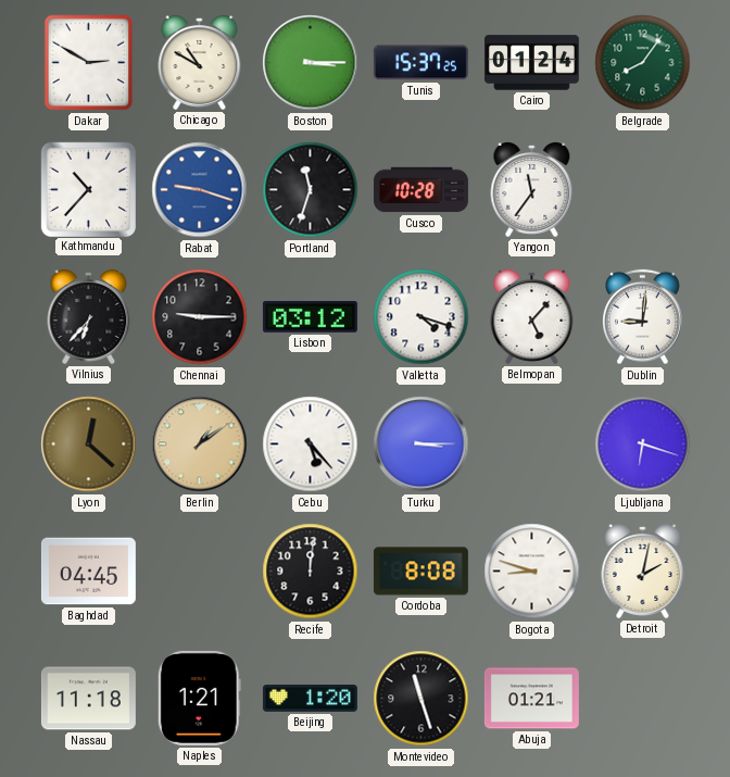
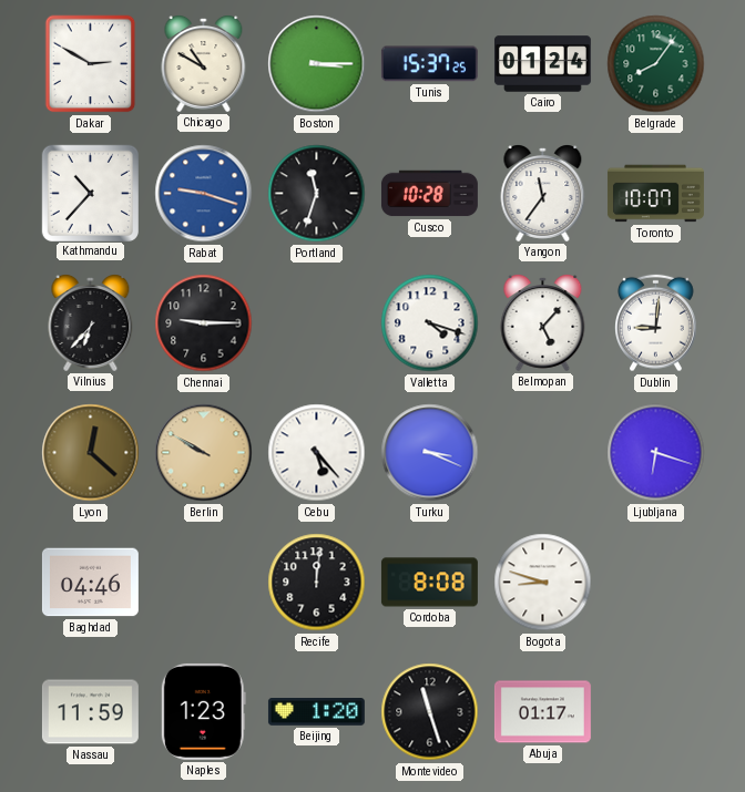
Toronto: none -> 10:07 (655, 194)
Lisbon: 03:12 -> none (310, 317)
Berlin: 1:09 -> 9:50 (204, 453)
Turku: 3:15 -> 3:19 (430, 453)
Baghdad: 04:45 -> 04:46 (90, 583)
Detroit: 2:02 -> none (643, 572)
Nassau: 11:18 -> 11:59 (90, 712)
Naples: 1:21 -> 1:23 (203, 711)
Abuja: 01:21 -> 01:17 (542, 712)
